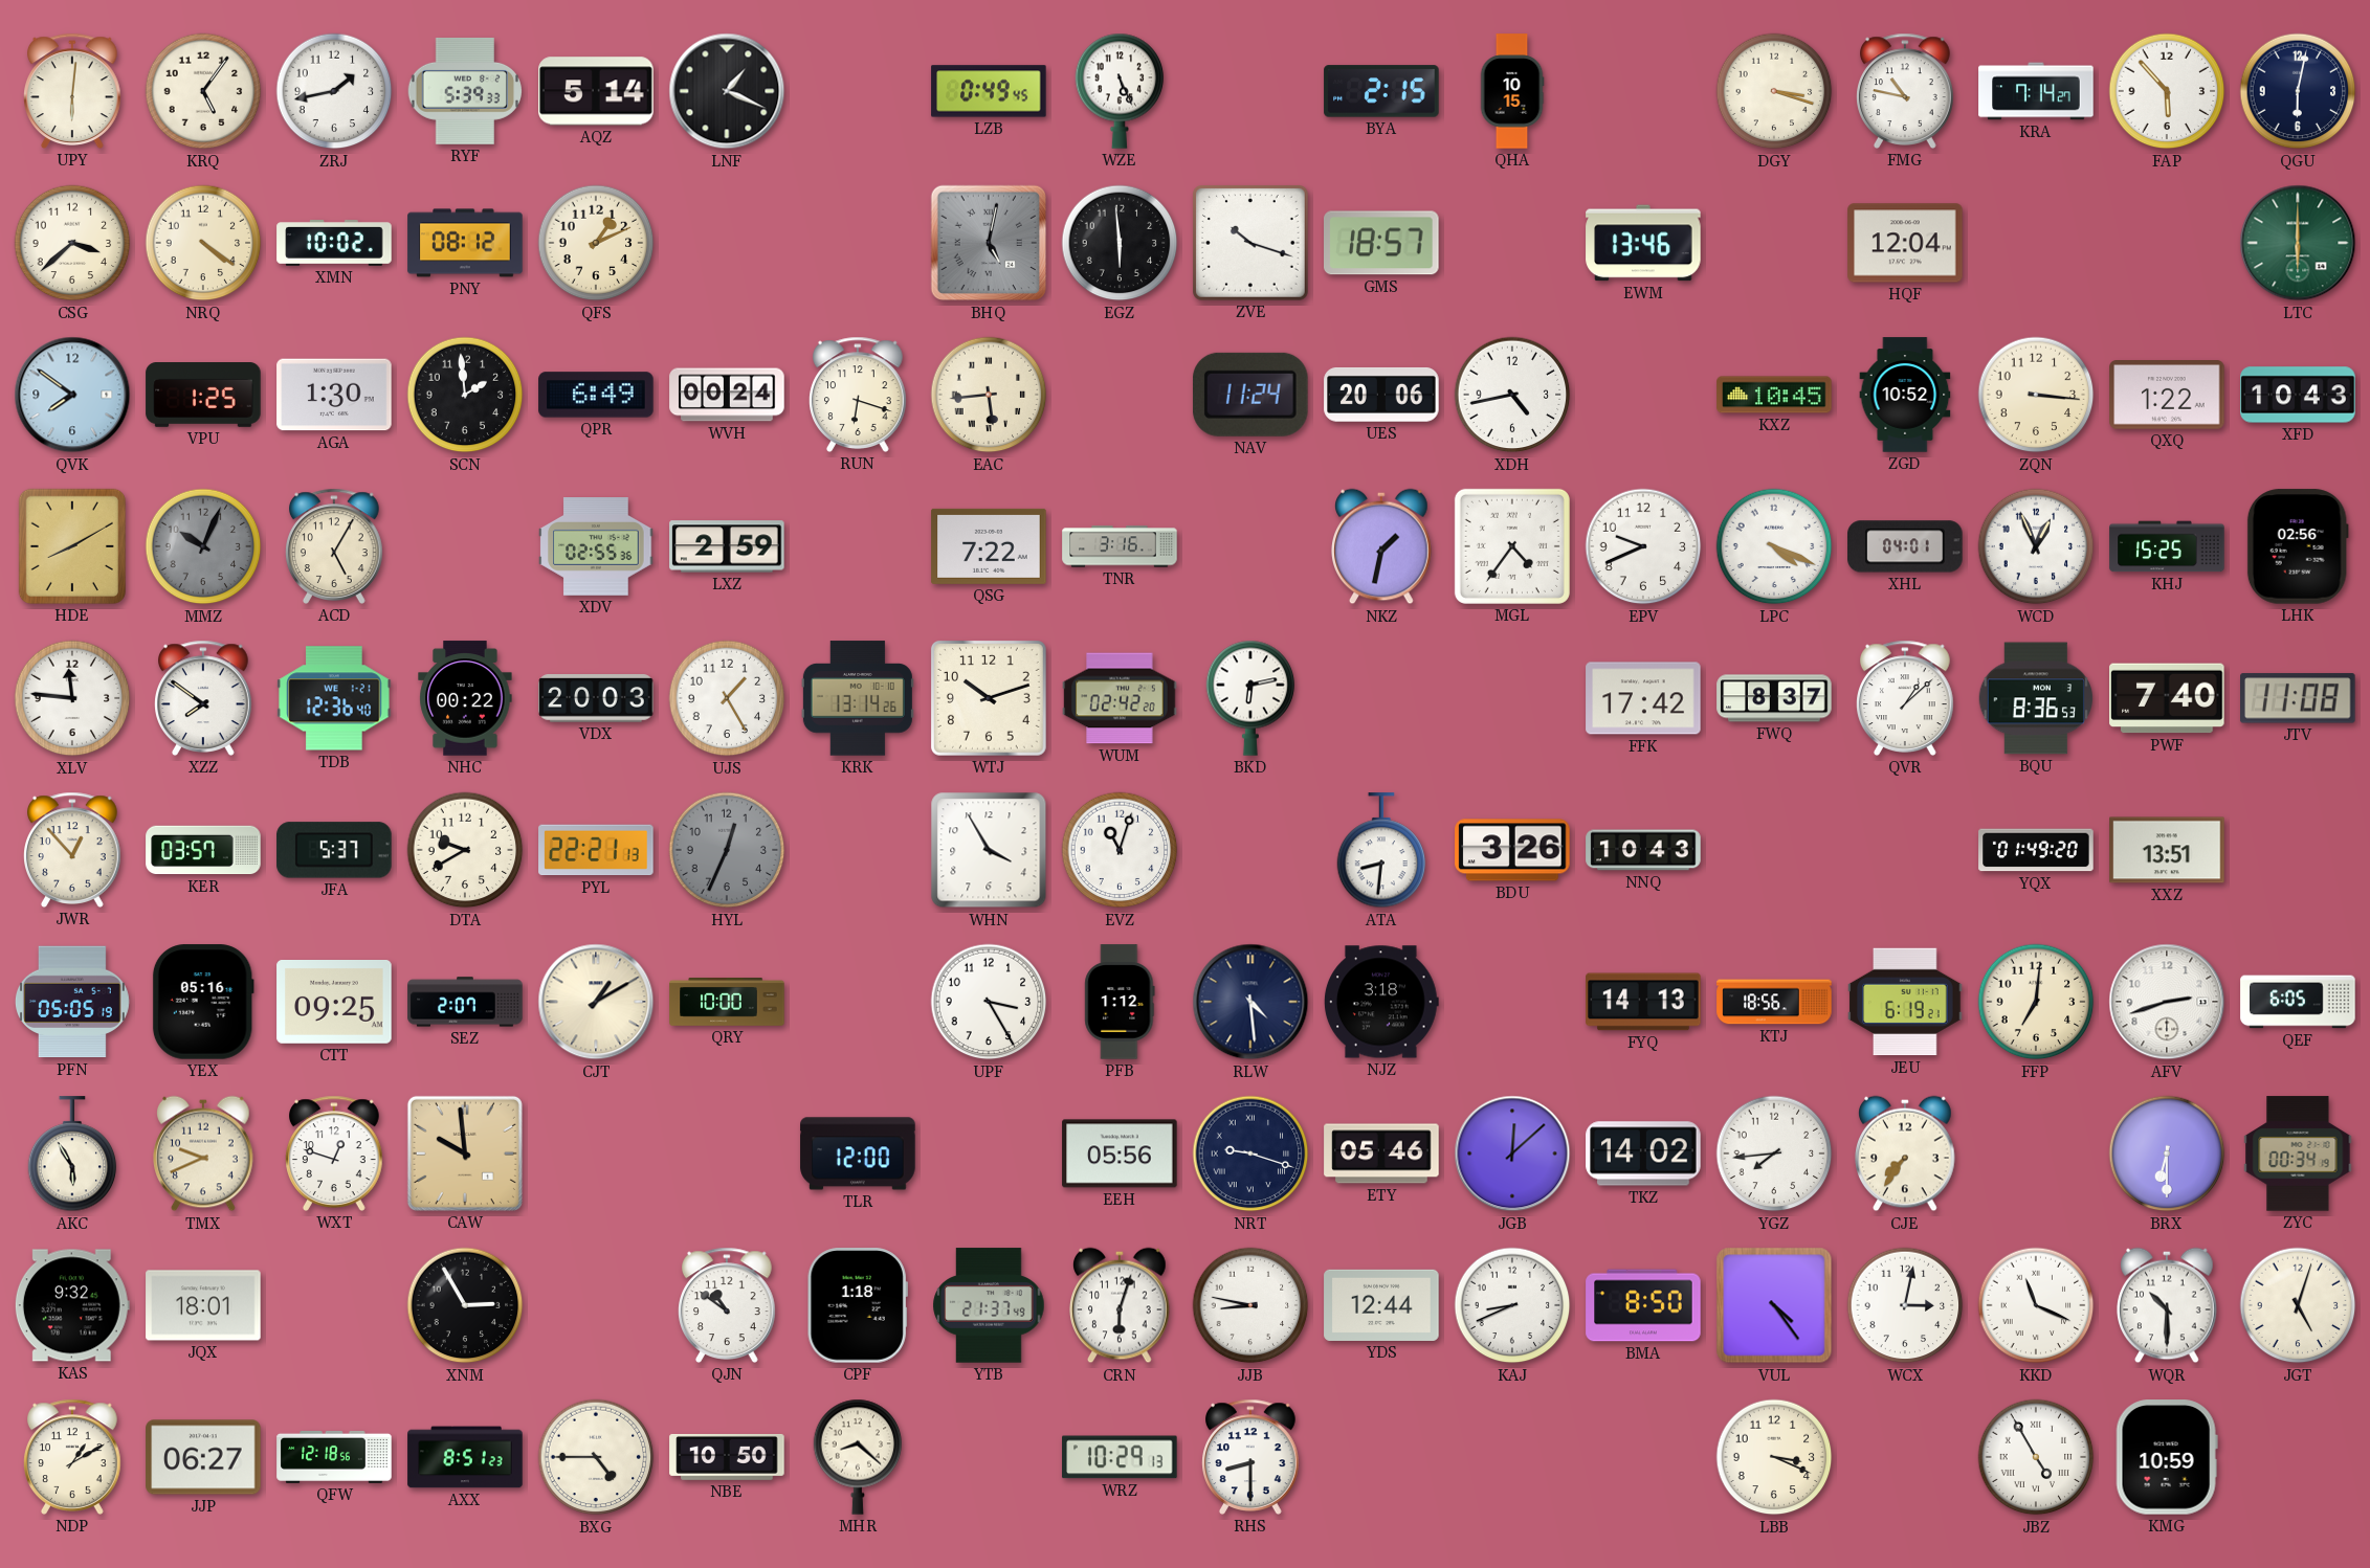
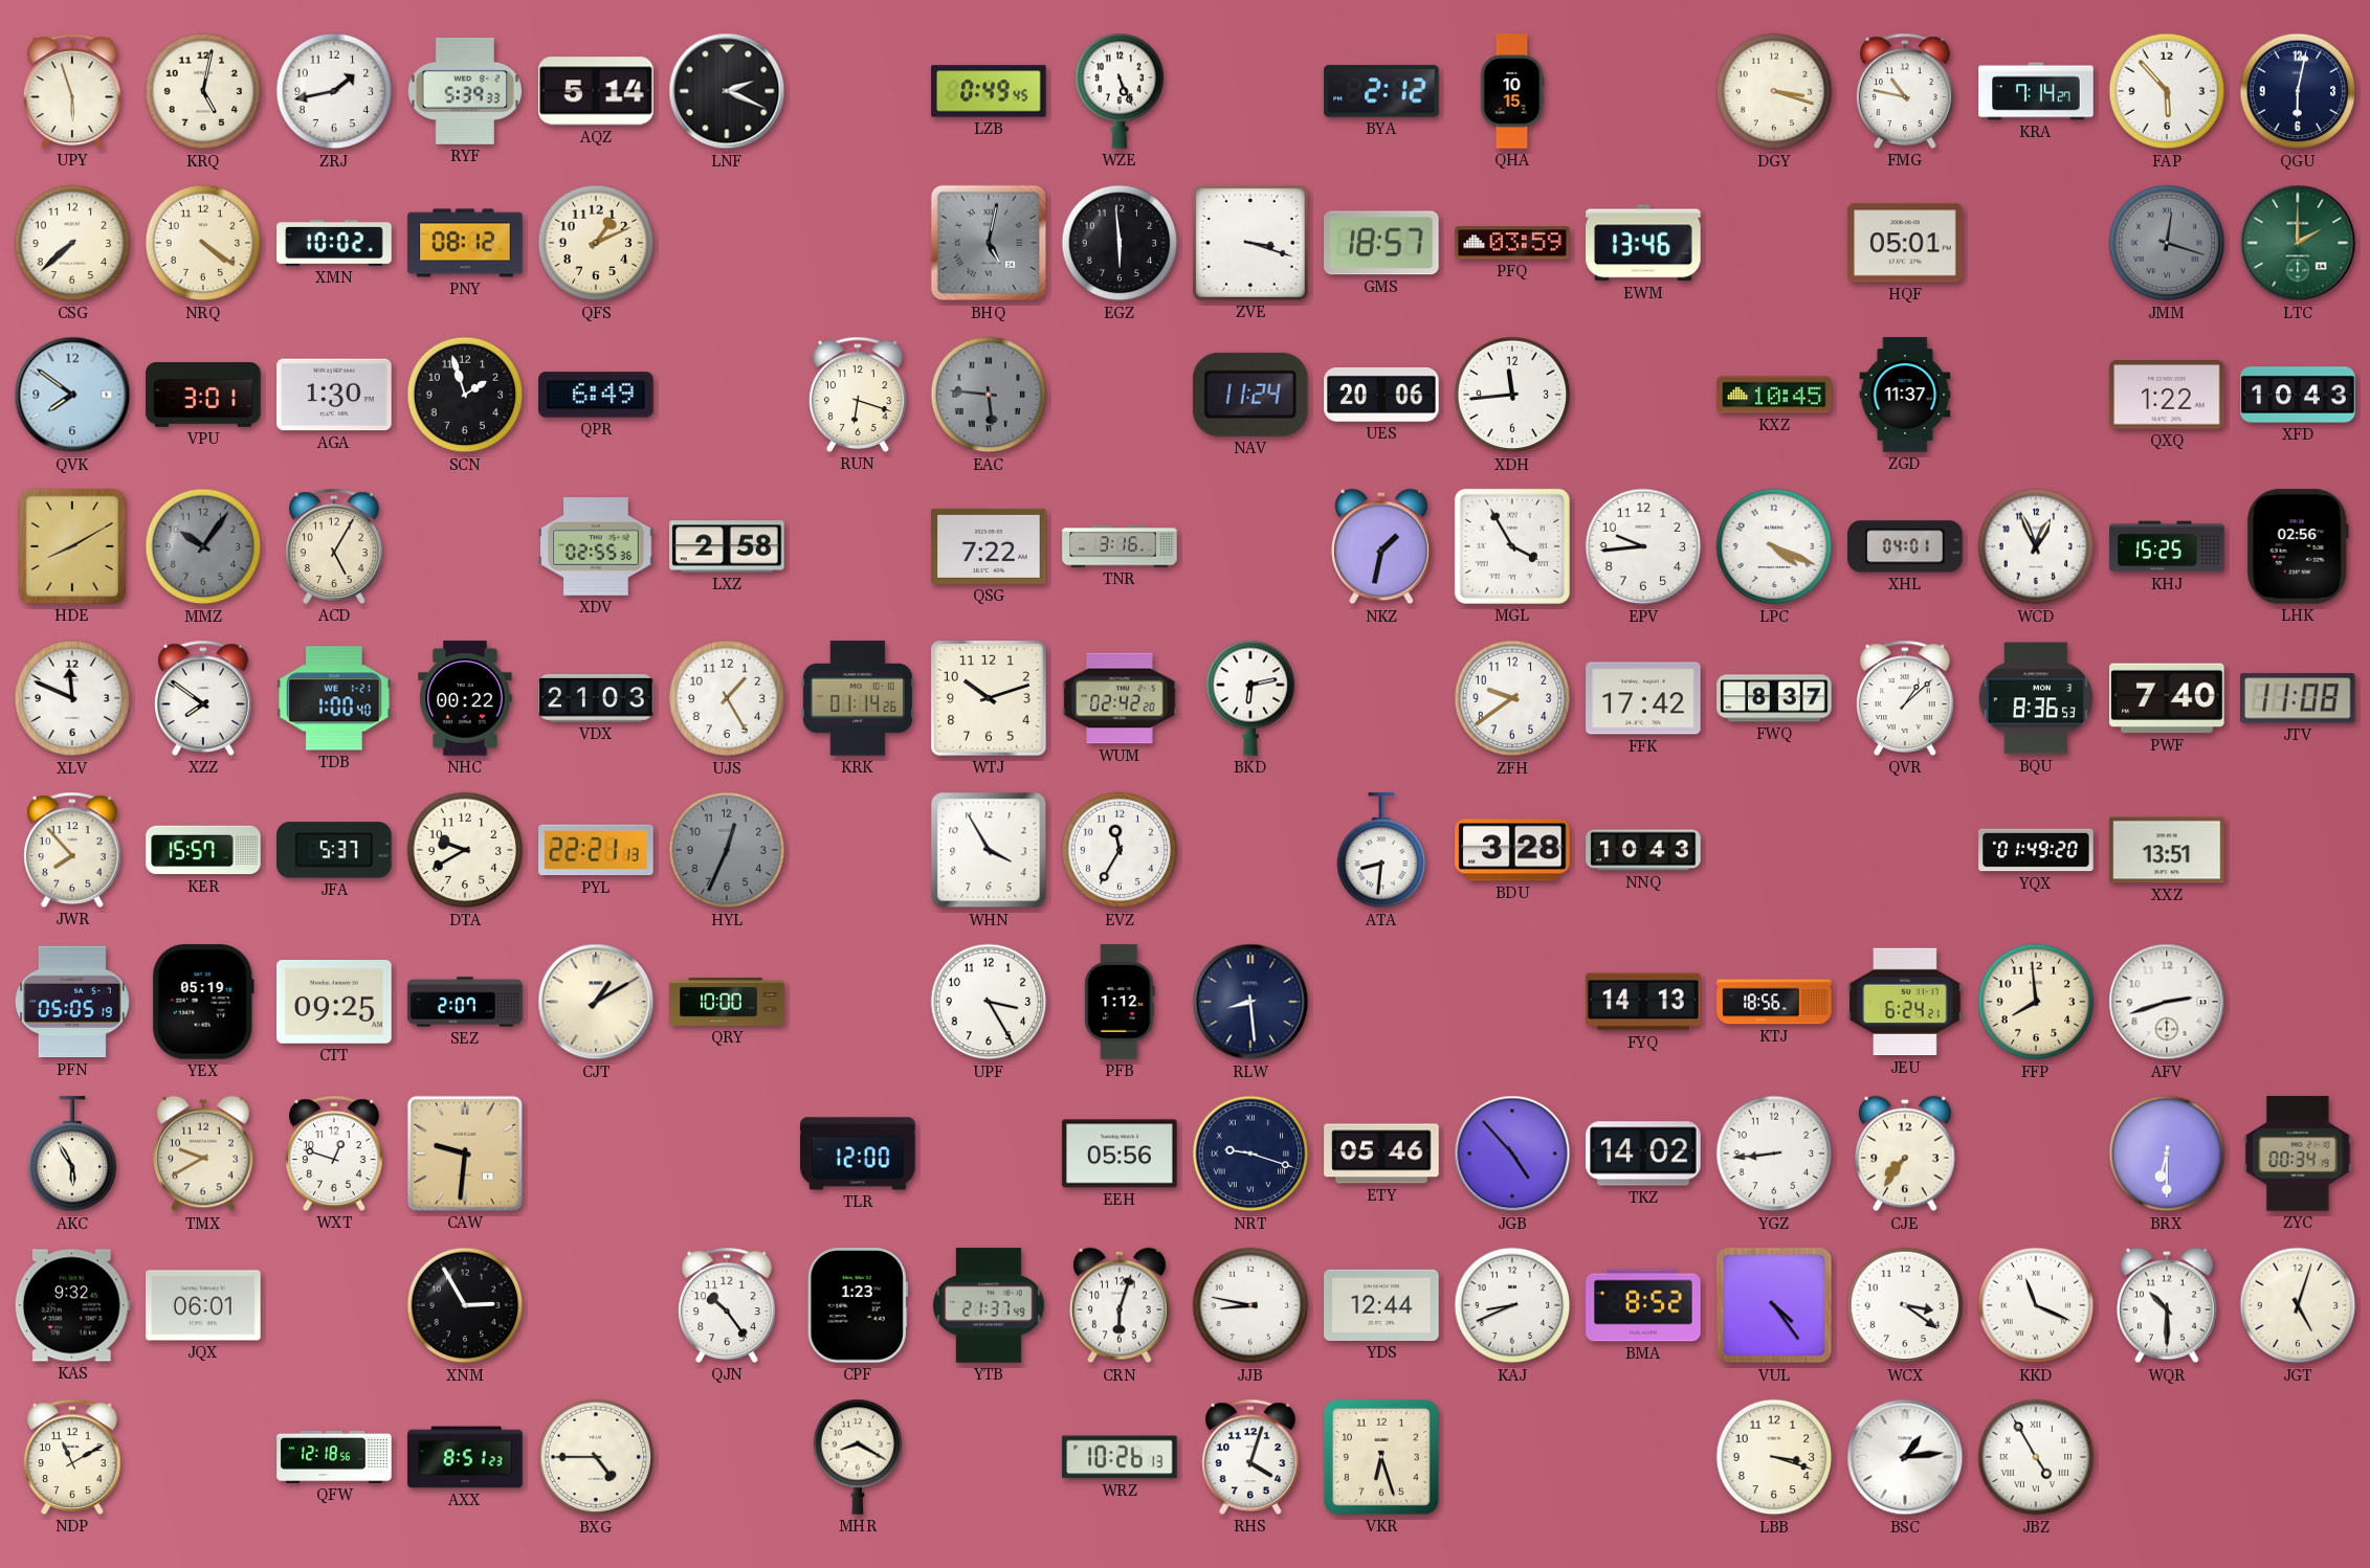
UPY: 6:01 -> 5:57 (73, 91)
KRQ: 5:06 -> 5:02 (203, 91)
LNF: 1:19 -> 2:19 (727, 91)
BYA: 2:15 -> 2:12 (1381, 91)
CSG: 3:38 -> 7:38 (72, 243)
ZVE: 10:18 -> 3:18 (1250, 243)
PFQ: none -> 03:59 (1512, 243)
HQF: 12:04 -> 05:01 (1905, 243)
JMM: none -> 12:18 (2167, 243)
LTC: 6:00 -> 2:00 (2298, 243)
VPU: 1:25 -> 3:01 (203, 396)
SCN: 1:59 -> 1:57 (465, 395)
WVH: 00:24 -> none (727, 395)
EAC: 5:44 -> 5:46 (989, 395)
EAC dial: cream -> grey (989, 395)
XDH: 4:43 -> 11:44 (1512, 395)
ZGD: 10:52 -> 11:37 (1905, 395)
ZQN: 3:16 -> none (2036, 395)
MMZ: 10:04 -> 10:06 (203, 546)
LXZ: 2:59 -> 2:58 (727, 546)
MGL: 4:36 -> 3:55 (1512, 546)
EPV: 9:41 -> 9:44 (1643, 546)
XLV: 11:46 -> 11:49 (72, 698)
TDB: 12:36 -> 1:00 (334, 698)
VDX: 20:03 -> 21:03 (596, 698)
KRK: 13:14 -> 01:14 (858, 698)
ZFH: none -> 9:39 (1512, 698)
JWR: 12:53 -> 7:53 (73, 850)
KER: 03:57 -> 15:57 (203, 850)
EVZ: 11:03 -> 11:35 (1120, 850)
BDU: 3:26 -> 3:28 (1512, 850)
YEX: 05:16 -> 05:19 (203, 1002)
RLW: 4:29 -> 8:29 (1250, 1002)
NJZ: 3:18 -> none (1382, 1002)
JEU: 6:19 -> 6:24 (1905, 1002)
FFP: 7:01 -> 7:59 (2036, 1002)
QEF: 6:05 -> none (2298, 1002)
TMX: 9:41 -> 9:40 (203, 1153)
CAW: 9:59 -> 9:31 (465, 1153)
JGB: 12:08 -> 4:53 (1512, 1153)
YGZ: 7:44 -> 8:44 (1774, 1153)
JQX: 18:01 -> 06:01 (203, 1305)
QJN: 10:51 -> 10:24 (728, 1305)
CPF: 1:18 -> 1:23 (858, 1305)
BMA: 8:50 -> 8:52 (1643, 1305)
WCX: 3:02 -> 3:21 (1905, 1305)
NDP: 1:10 -> 11:10 (73, 1457)
JJP: 06:27 -> none (203, 1457)
NBE: 10:50 -> none (727, 1457)
MHR: 8:22 -> 8:20 (858, 1457)
WRZ: 10:29 -> 10:26 (1120, 1457)
RHS: 8:30 -> 4:03 (1252, 1457)
VKR: none -> 6:27 (1381, 1457)
LBB: 3:19 -> 3:18 (1774, 1457)
BSC: none -> 1:14 (1905, 1457)
KMG: 10:59 -> none (2167, 1457)
